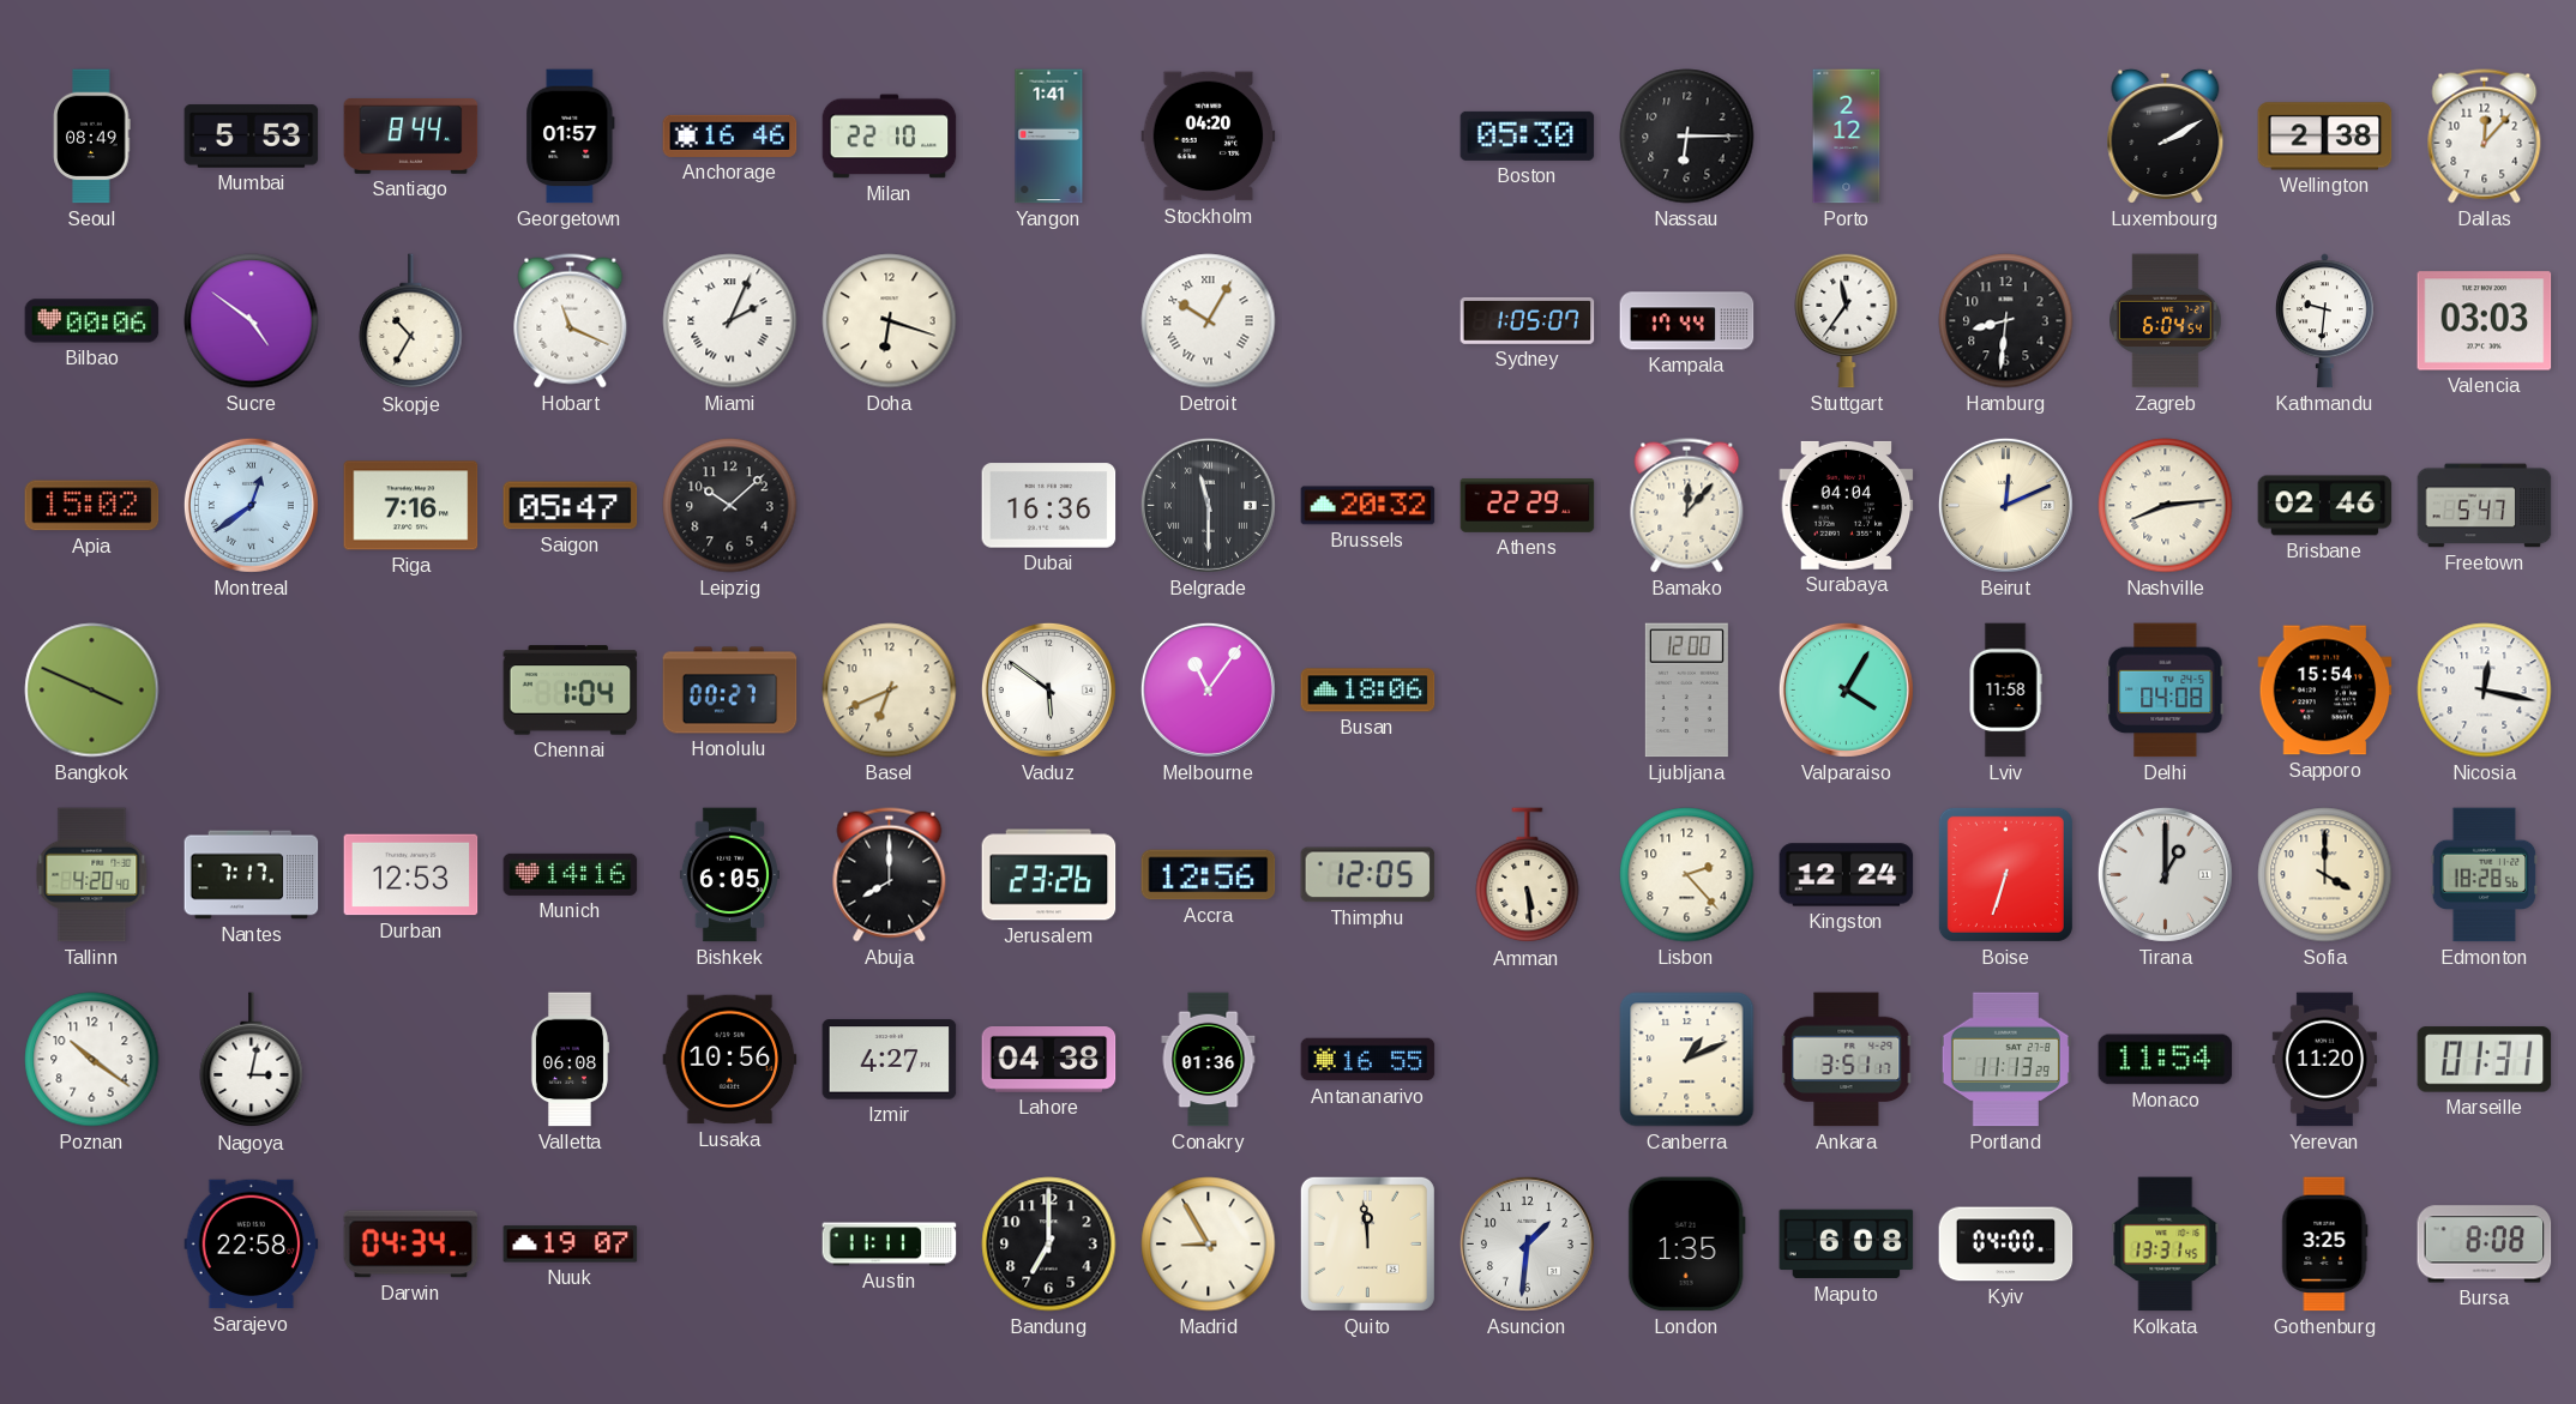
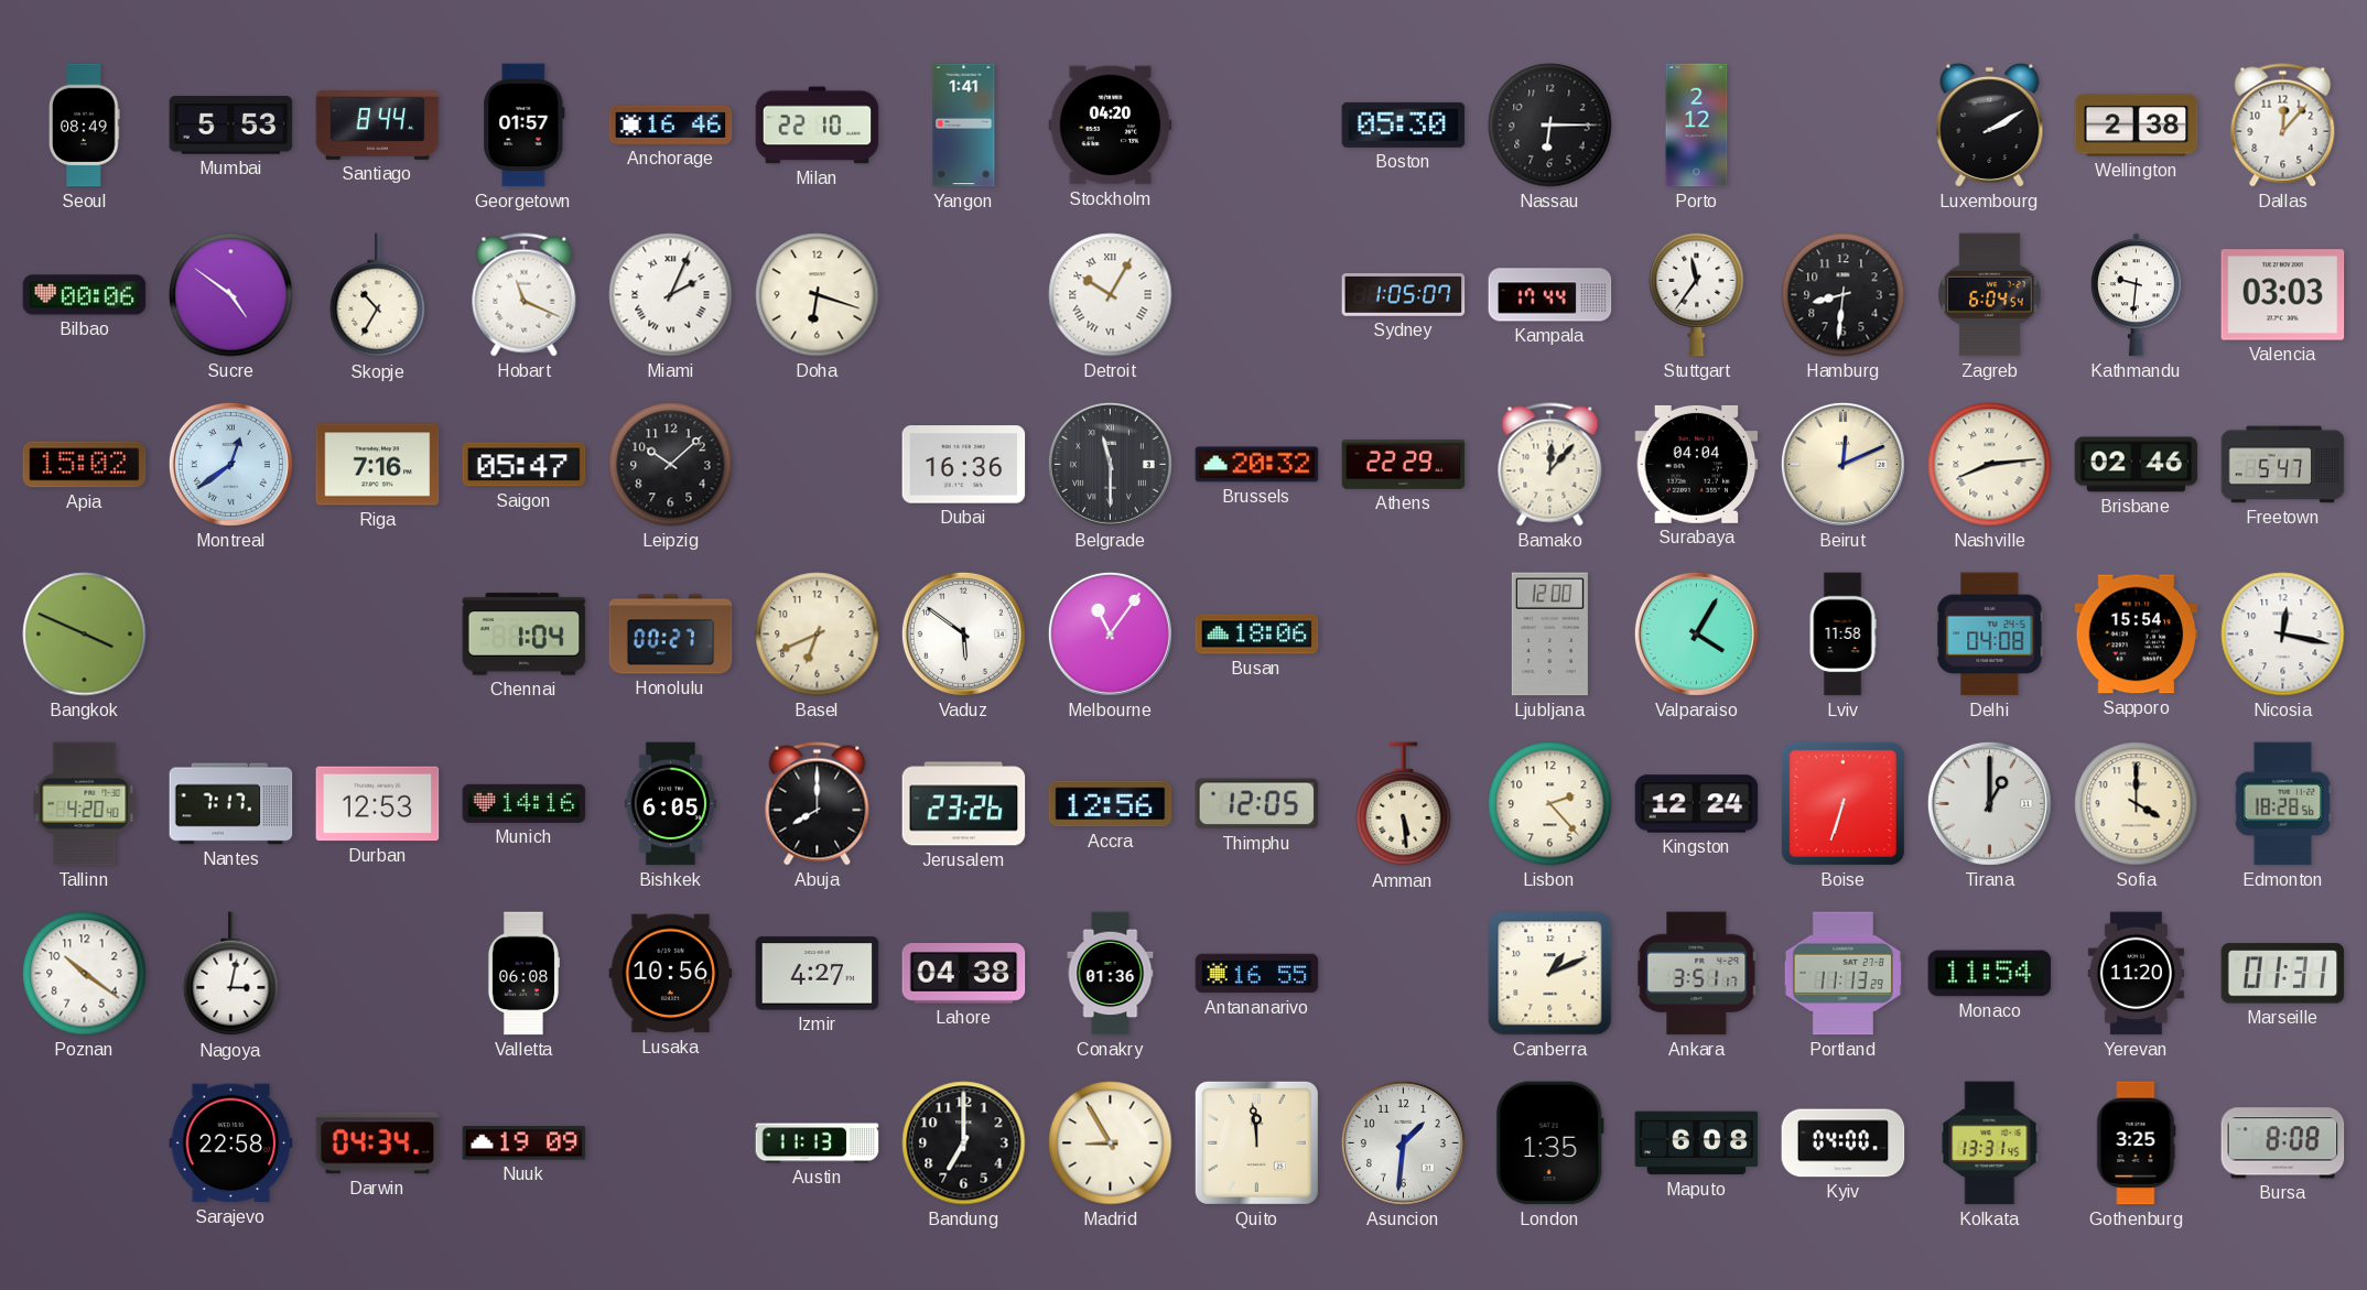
Nuuk: 19:07 -> 19:09 (525, 1143)
Austin: 11:11 -> 11:13 (818, 1143)
